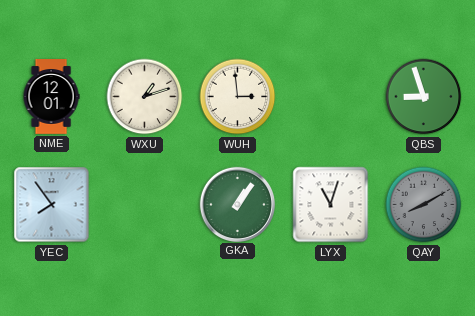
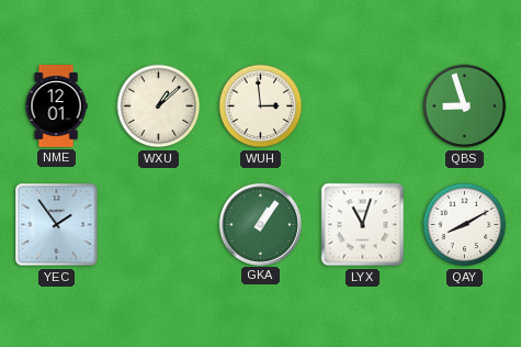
WXU: 1:12 -> 1:08 (159, 107)
YEC: 7:54 -> 1:54 (57, 225)
QAY dial: grey -> white (465, 225)
